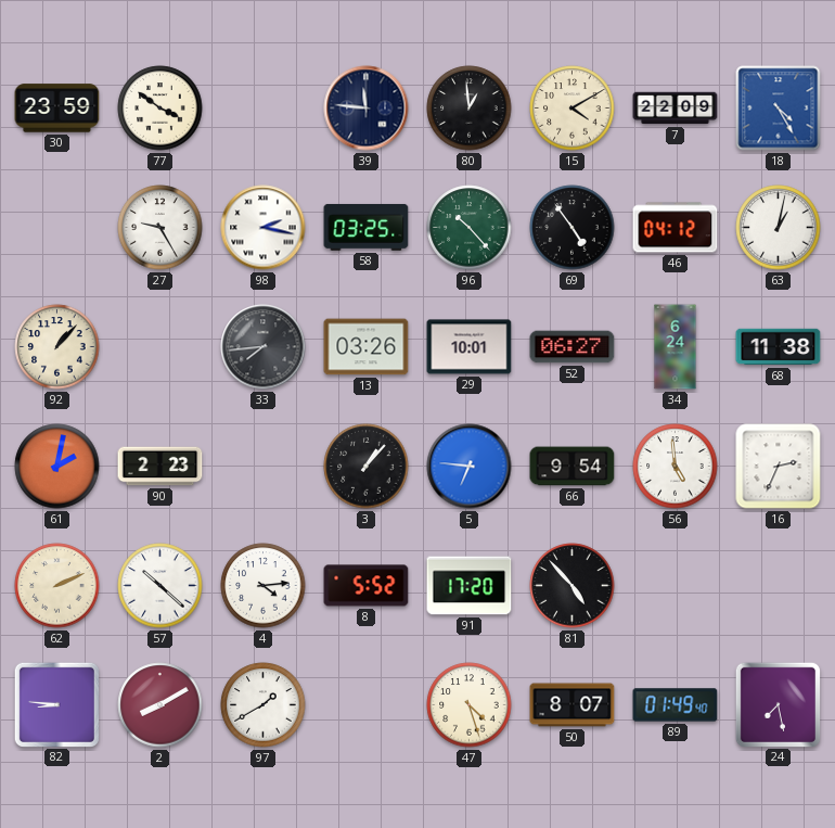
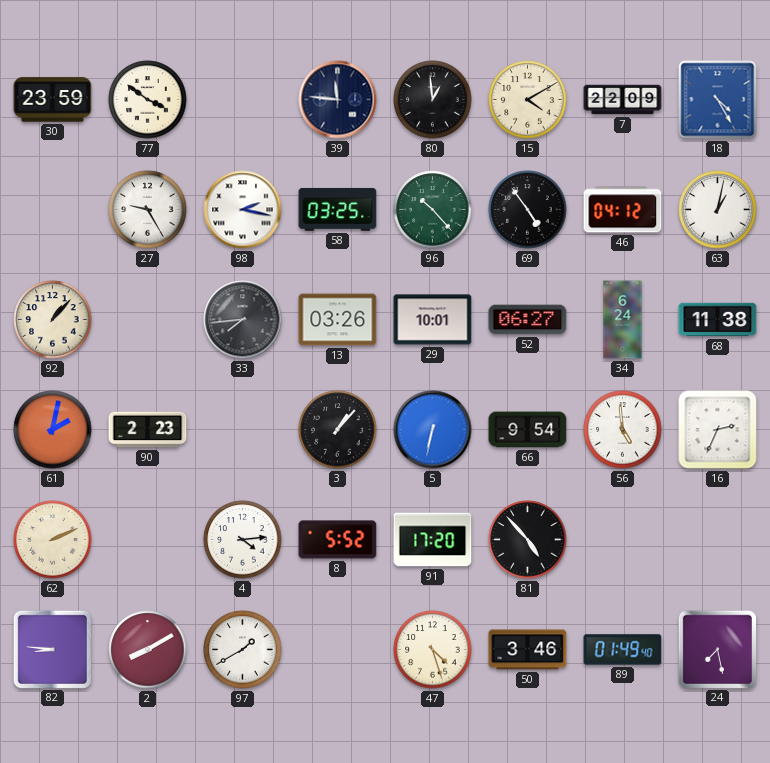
5: 6:46 -> 6:32 (433, 430)
57: 10:22 -> none (160, 586)
50: 8:07 -> 3:46 (528, 650)
